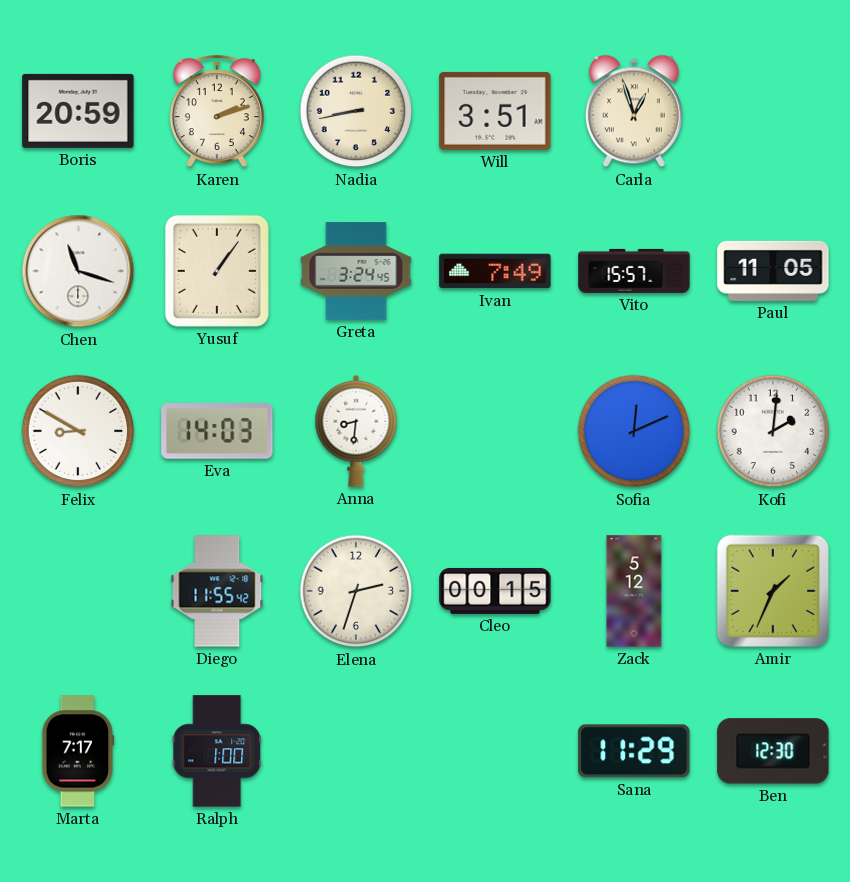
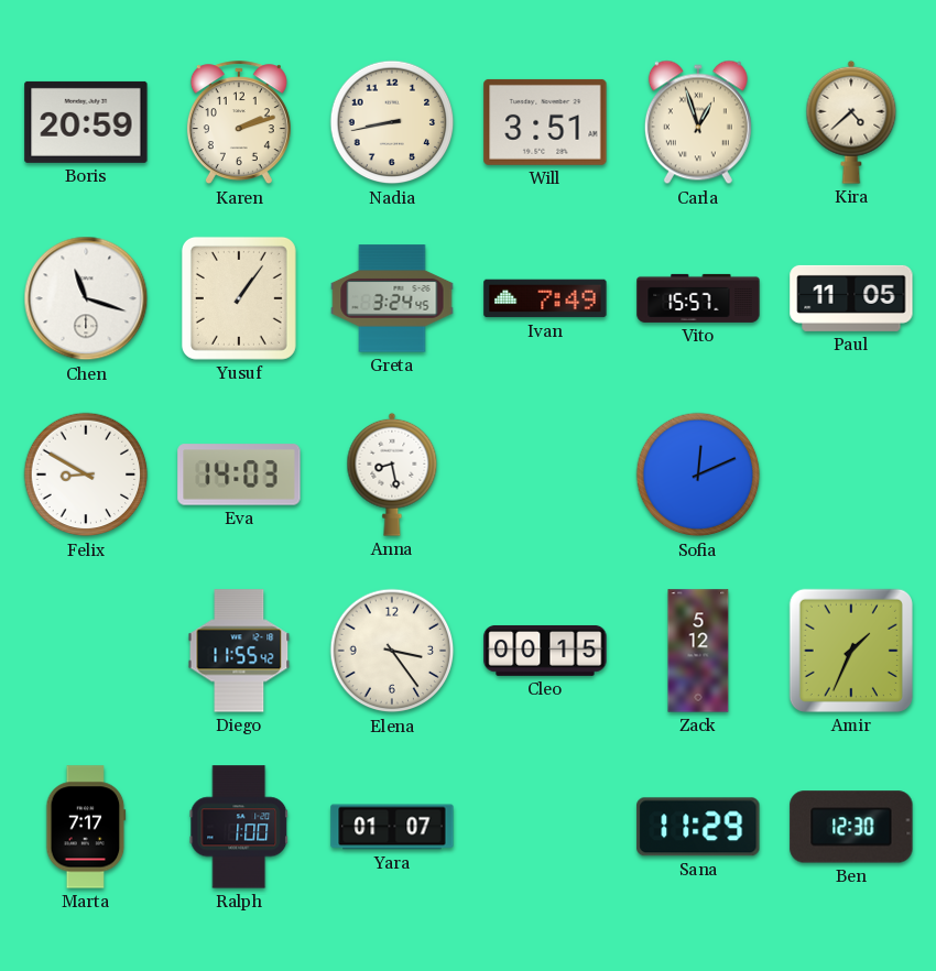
Kira: none -> 4:38 (851, 122)
Anna: 8:31 -> 8:28 (392, 474)
Kofi: 2:01 -> none (773, 431)
Elena: 2:33 -> 3:24 (392, 651)
Yara: none -> 01:07 (392, 827)
